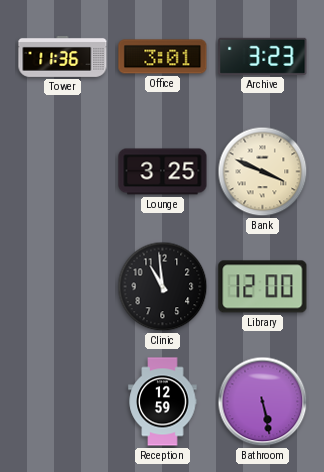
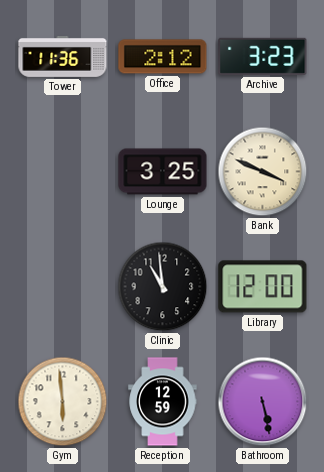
Office: 3:01 -> 2:12 (163, 57)
Gym: none -> 5:59 (63, 402)
